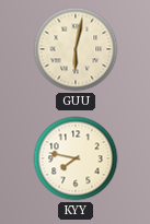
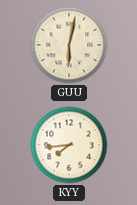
KYY: 7:47 -> 7:44 (69, 145)
